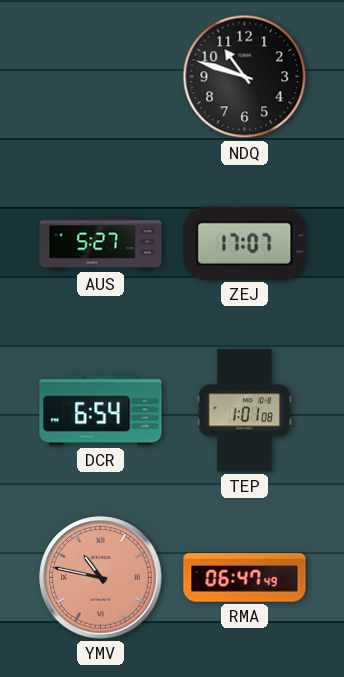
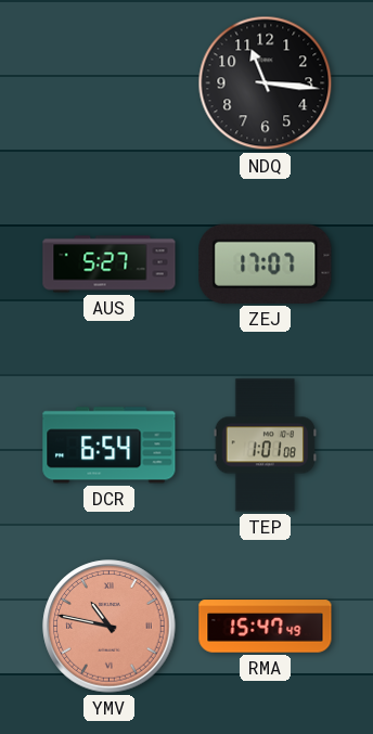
NDQ: 10:48 -> 11:16 (266, 83)
RMA: 06:47 -> 15:47 (266, 627)
